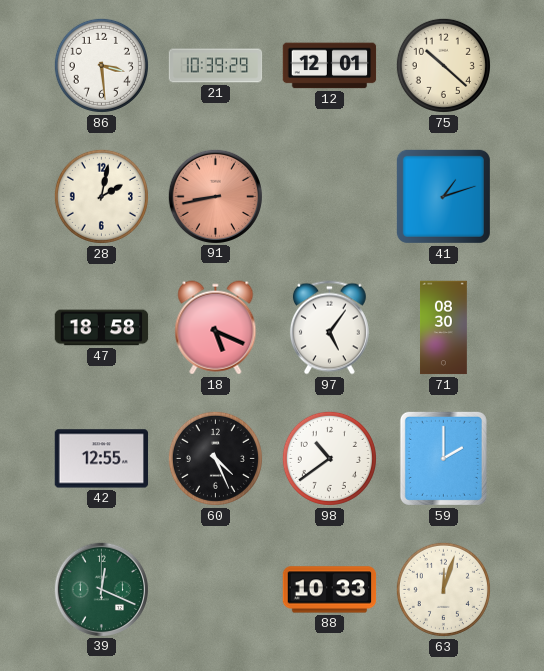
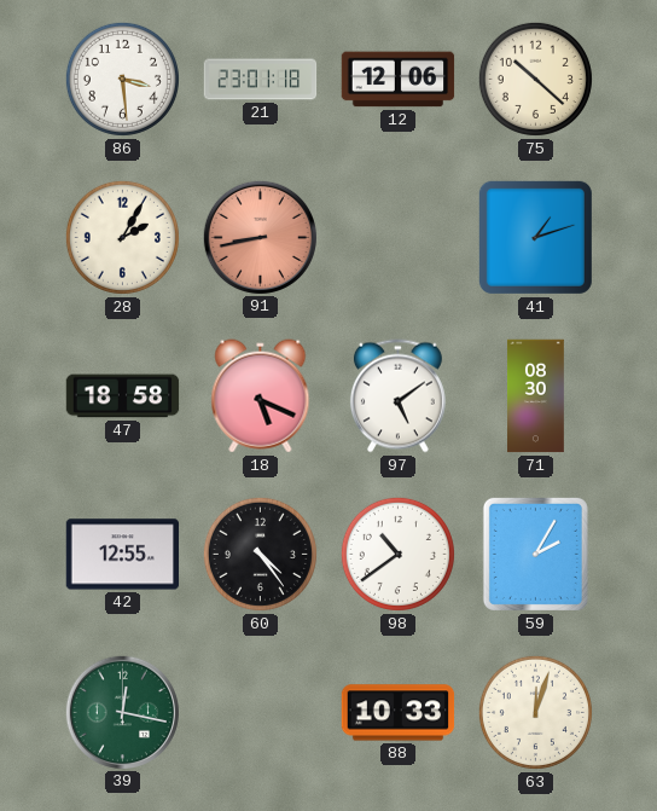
21: 10:39 -> 23:01 (261, 80)
12: 12:01 -> 12:06 (399, 80)
28: 2:02 -> 2:05 (122, 237)
97: 5:06 -> 5:09 (397, 396)
60: 4:26 -> 4:24 (260, 554)
59: 2:00 -> 2:05 (535, 554)
39: 12:19 -> 12:17 (122, 712)
